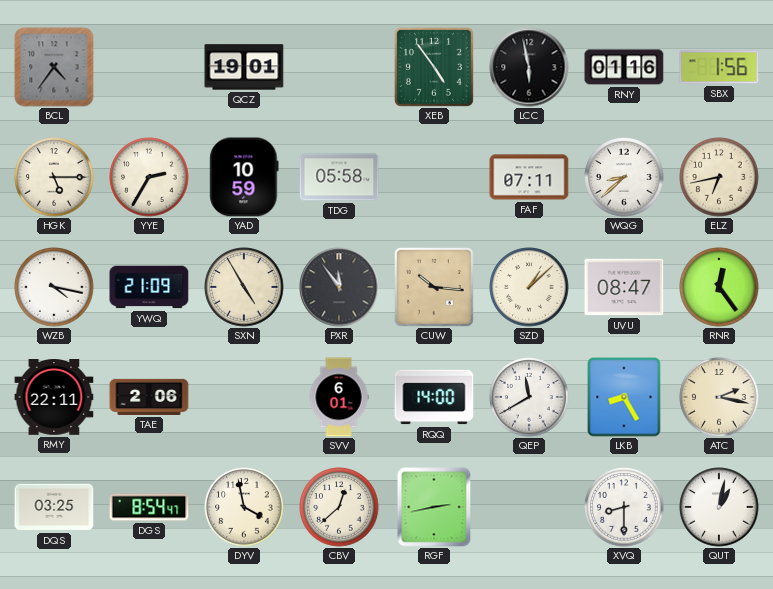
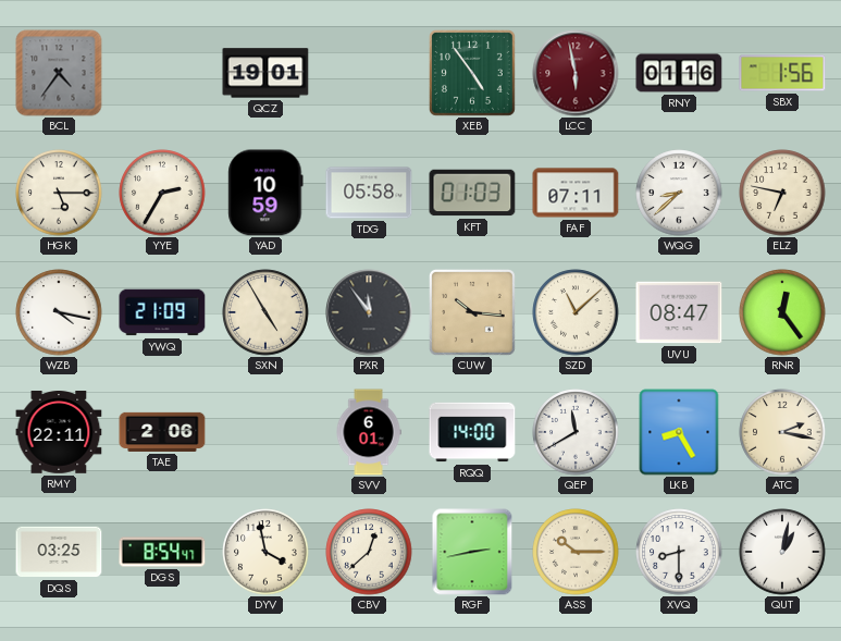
LCC dial: black -> burgundy (576, 73)
KFT: none -> 01:03 (472, 193)
ELZ: 6:43 -> 6:47 (782, 193)
SZD: 1:08 -> 11:08 (576, 312)
ASS: none -> 10:15 (576, 552)
